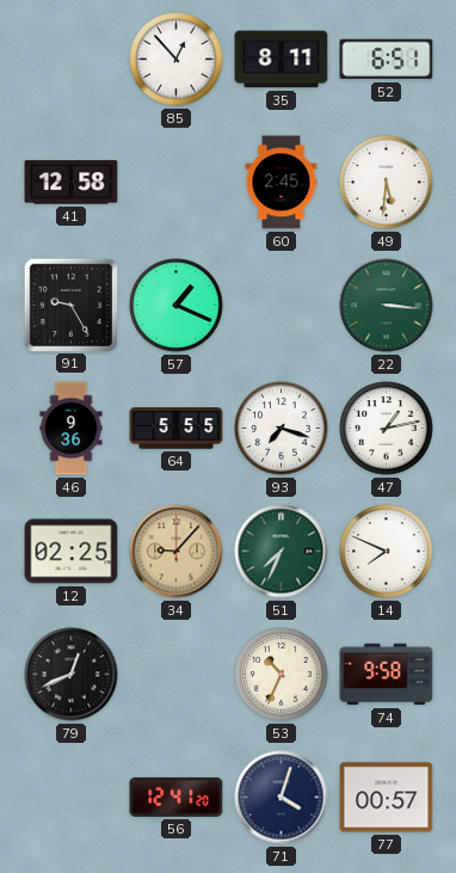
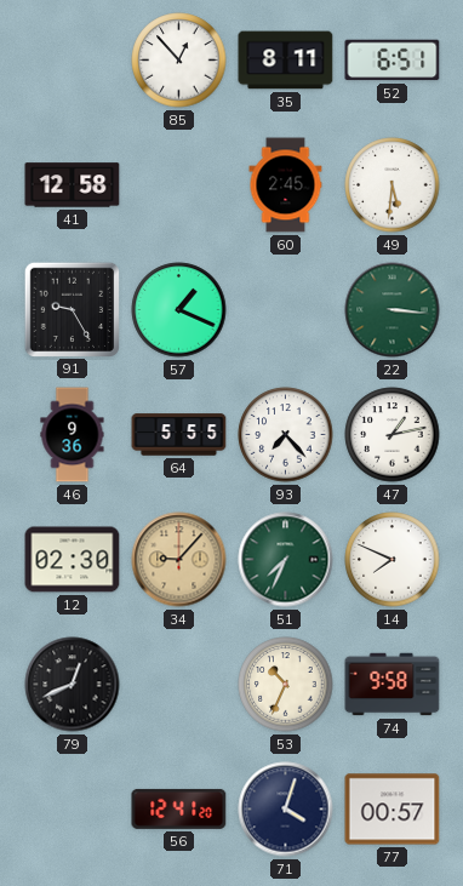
93: 7:18 -> 7:23 (286, 435)
12: 02:25 -> 02:30 (73, 560)
